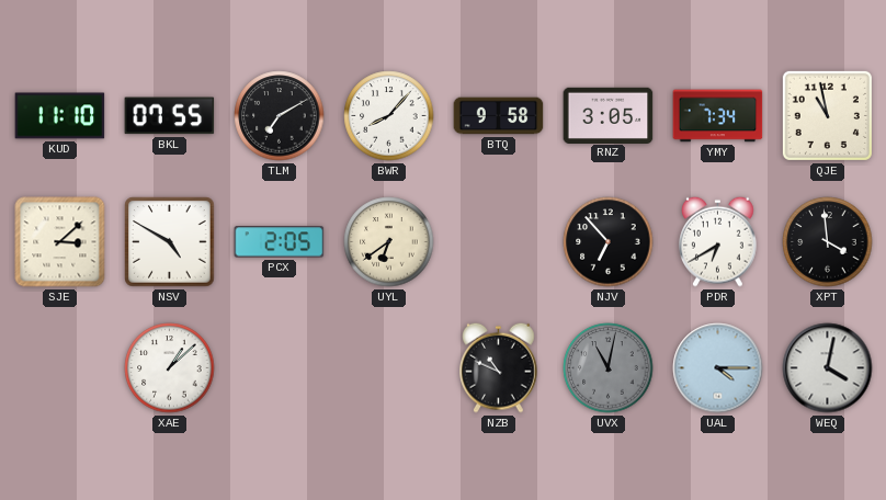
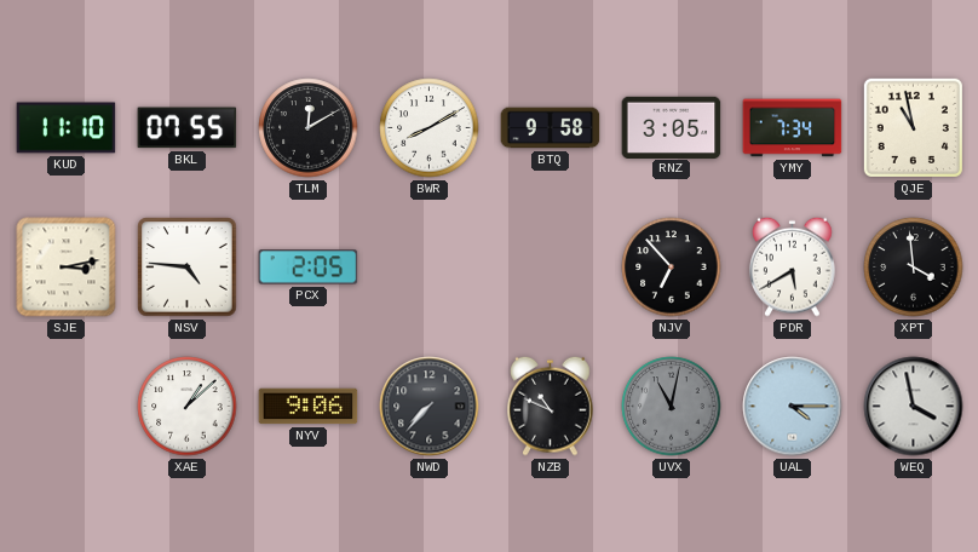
TLM: 7:10 -> 12:10 (309, 128)
BWR: 8:07 -> 8:10 (430, 128)
SJE: 3:08 -> 3:13 (67, 268)
NSV: 4:50 -> 4:46 (188, 268)
UYL: 6:39 -> none (389, 242)
PDR: 6:40 -> 5:40 (793, 266)
NYV: none -> 9:06 (309, 407)
NWD: none -> 7:37 (430, 407)
WEQ: 4:02 -> 3:58 (914, 407)
